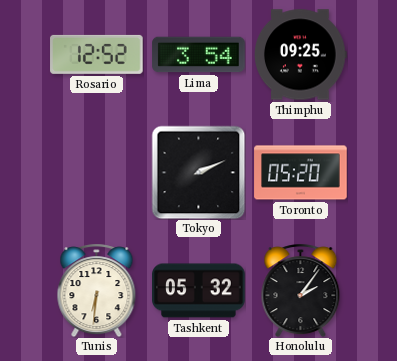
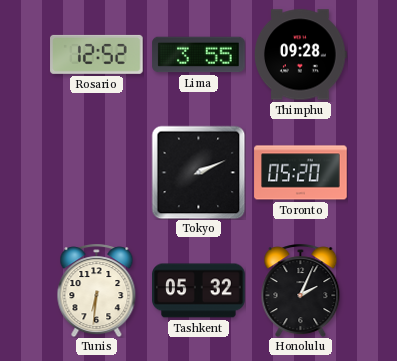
Lima: 3:54 -> 3:55 (199, 55)
Thimphu: 09:25 -> 09:28 (301, 55)
Honolulu: 2:06 -> 2:04 (301, 290)
